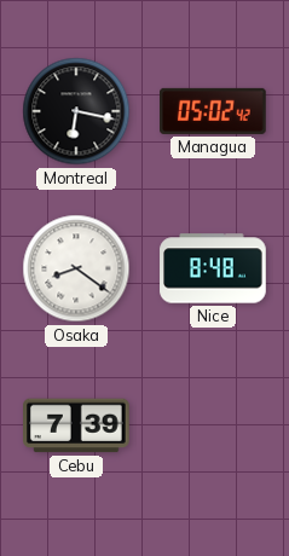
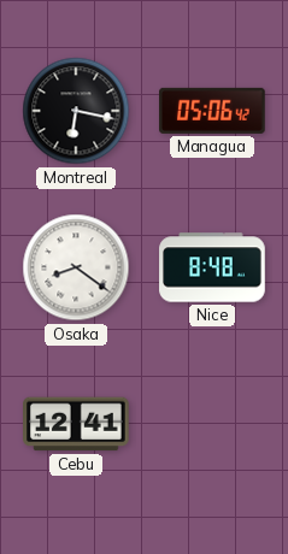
Managua: 05:02 -> 05:06 (212, 111)
Cebu: 7:39 -> 12:41 (77, 424)
